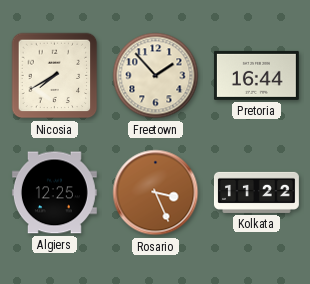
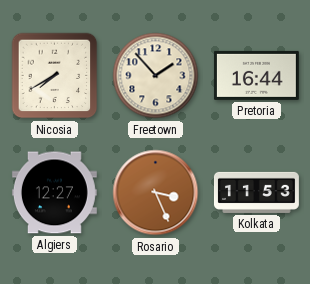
Algiers: 12:25 -> 12:27 (54, 193)
Kolkata: 11:22 -> 11:53 (256, 192)
